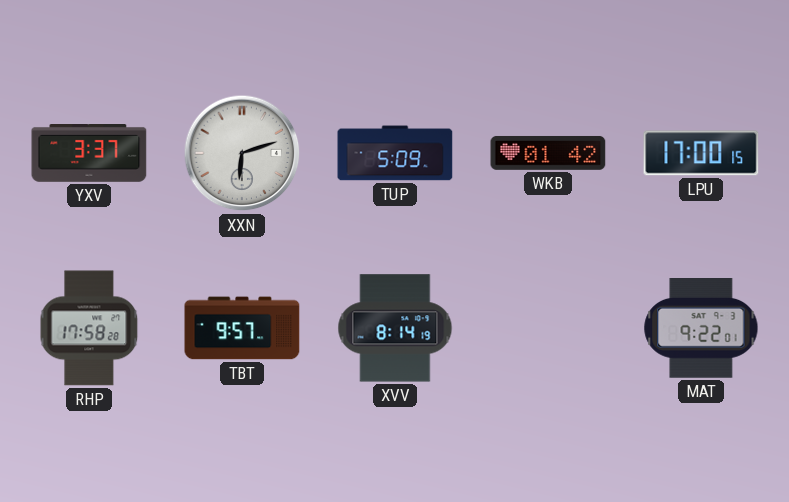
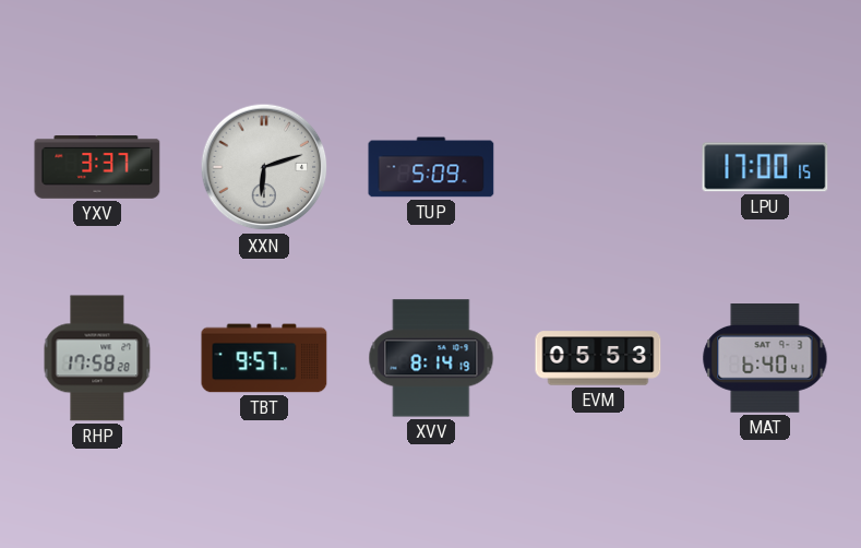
WKB: 01:42 -> none (548, 153)
EVM: none -> 05:53 (598, 358)
MAT: 9:22 -> 6:40 (765, 359)
